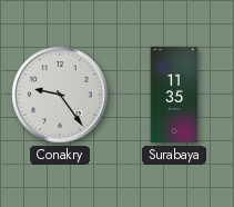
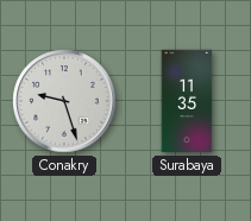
Conakry: 9:24 -> 9:27 (64, 101)
